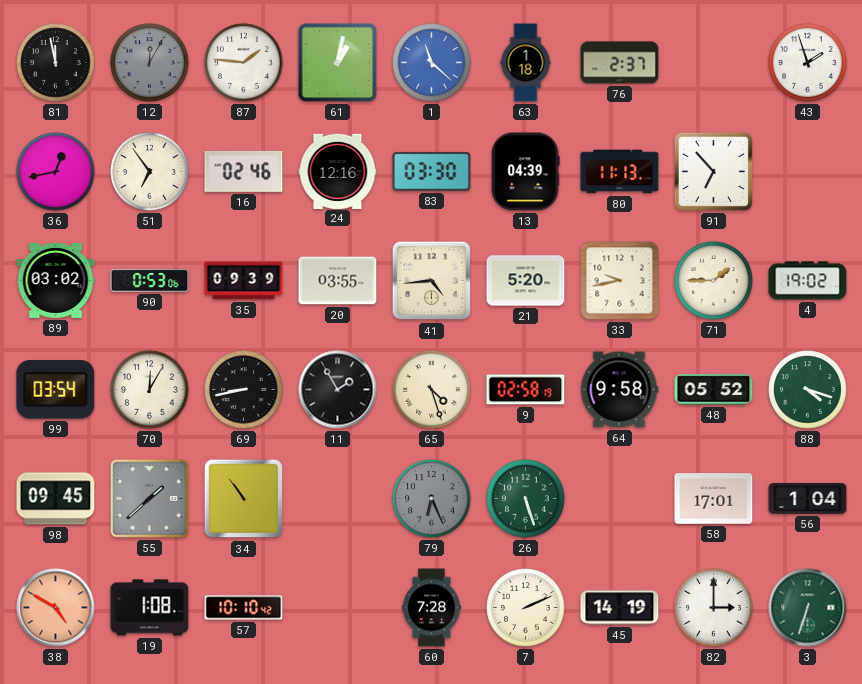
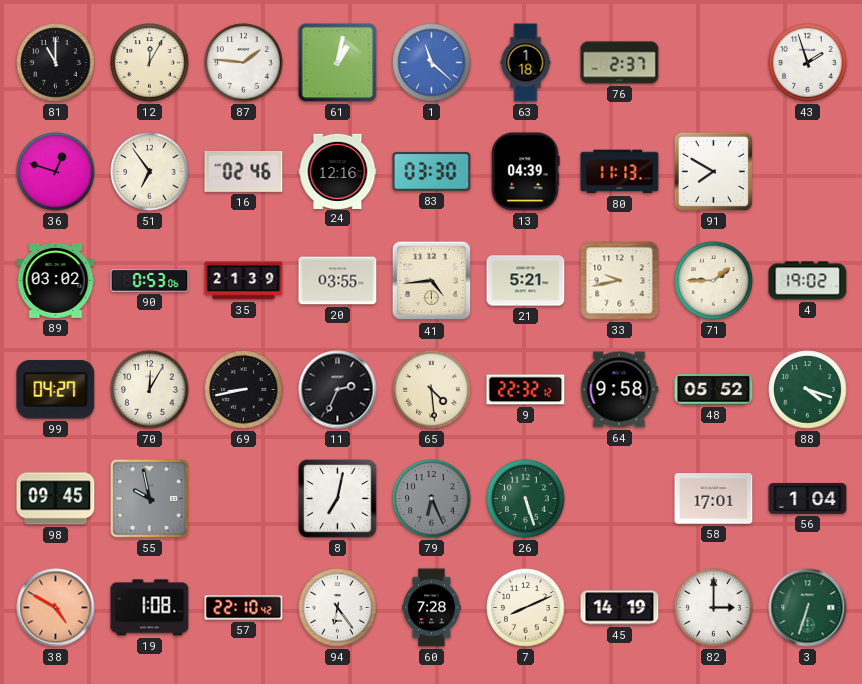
81: 11:58 -> 11:00 (56, 63)
12 dial: grey -> cream (150, 63)
36: 12:43 -> 12:48 (56, 172)
91: 6:53 -> 7:50 (713, 171)
35: 09:39 -> 21:39 (244, 281)
21: 5:20 -> 5:21 (526, 281)
99: 03:54 -> 04:27 (56, 390)
11: 1:55 -> 2:34 (338, 390)
65: 4:27 -> 4:29 (432, 390)
9: 02:58 -> 22:32 (526, 390)
55: 1:38 -> 9:58 (150, 499)
34: 10:54 -> none (244, 499)
8: none -> 7:02 (338, 499)
57: 10:10 -> 22:10 (244, 608)
94: none -> 6:24 (338, 608)
7: 2:11 -> 8:11 (526, 608)
